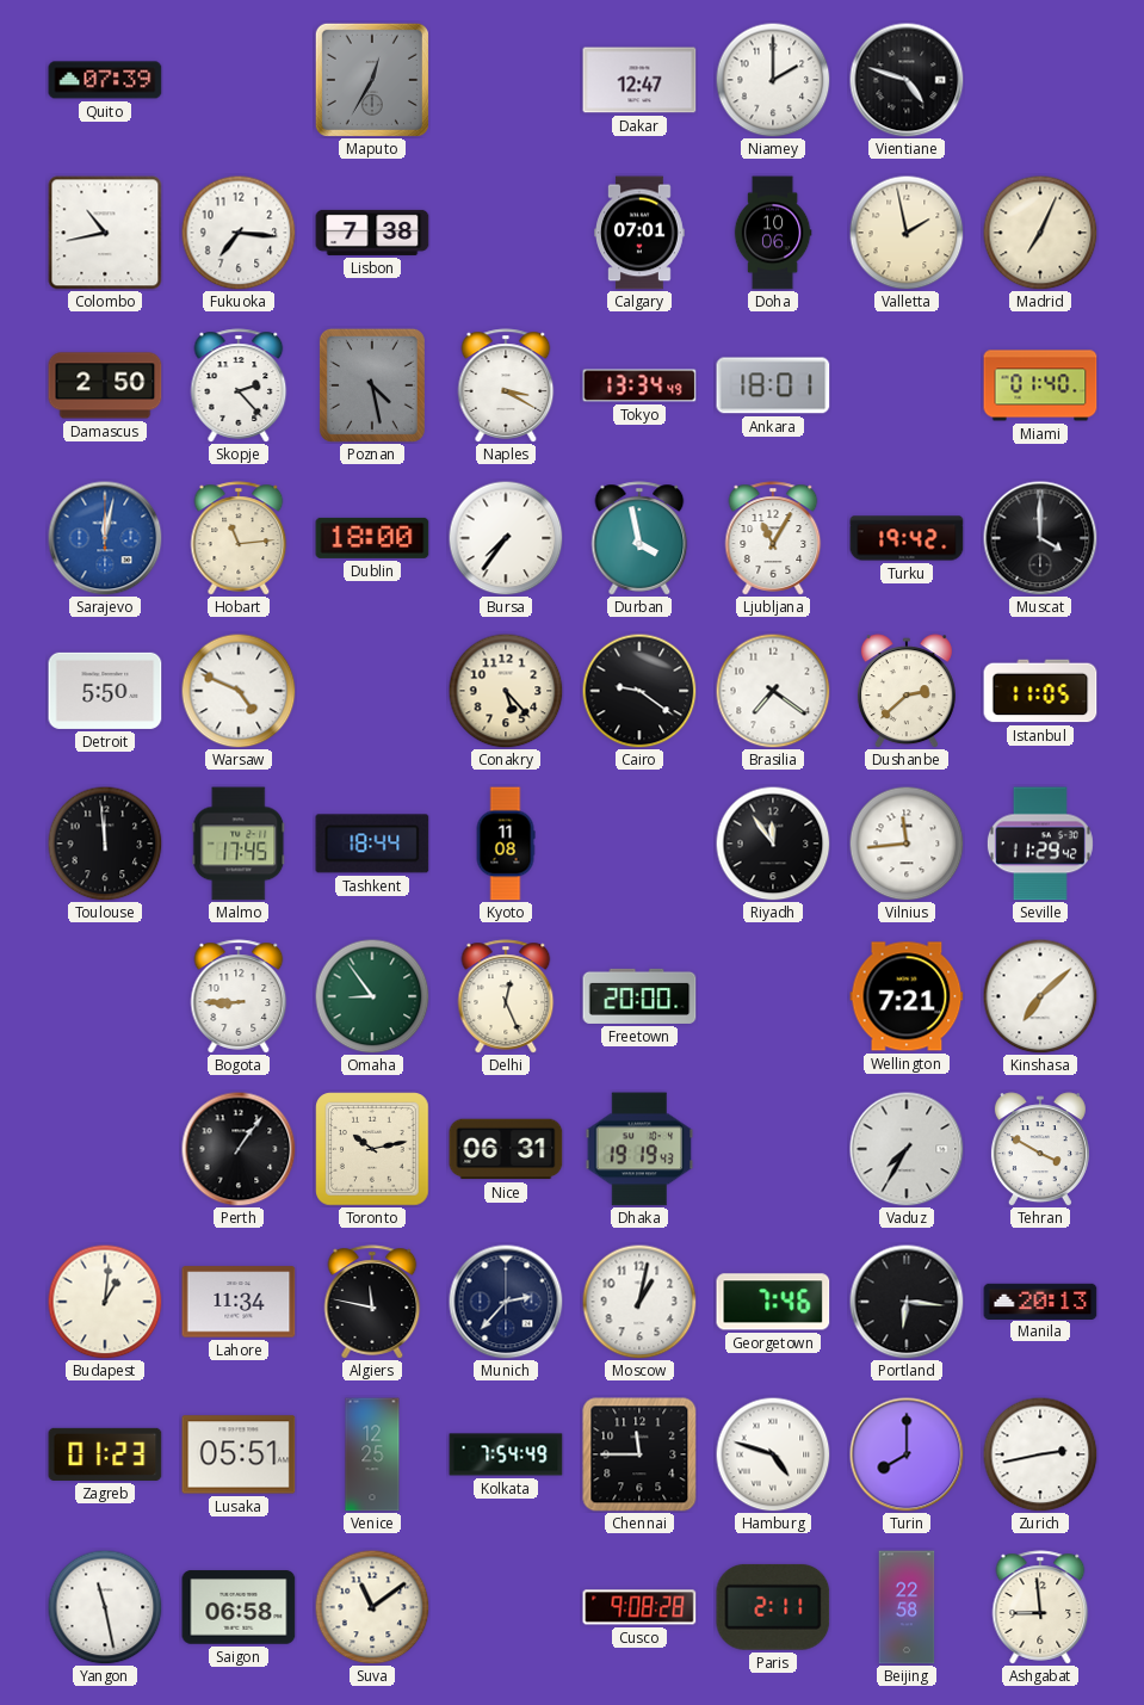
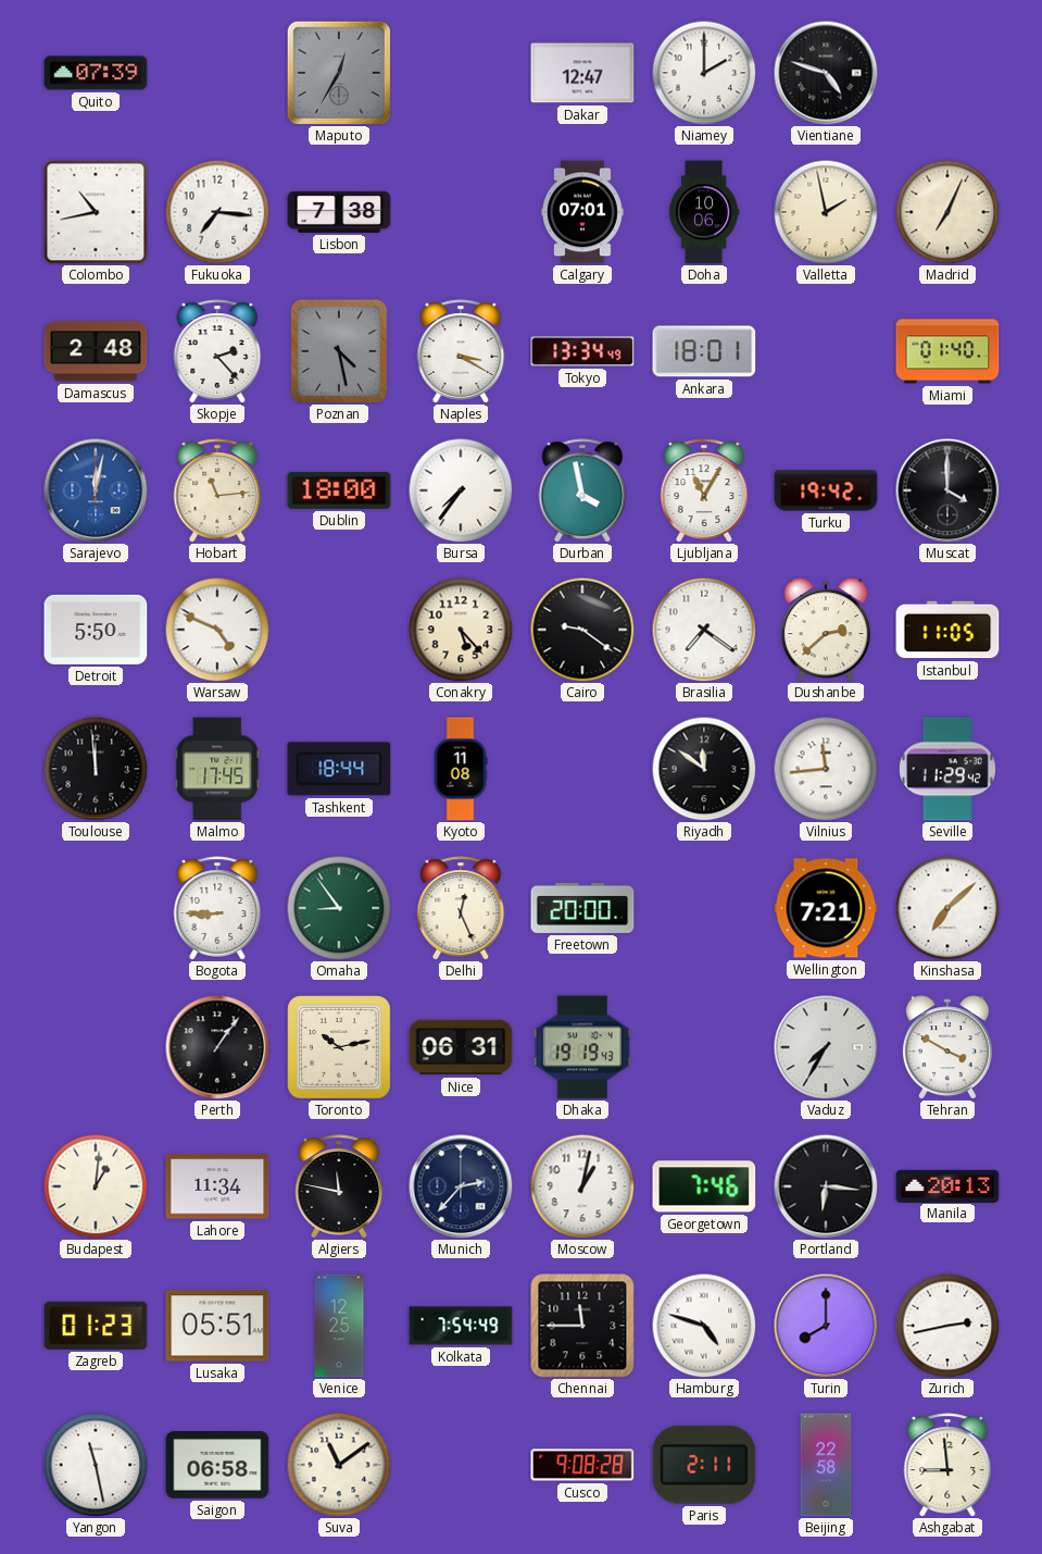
Damascus: 2:50 -> 2:48 (96, 351)
Riyadh: 11:54 -> 11:51 (704, 769)
